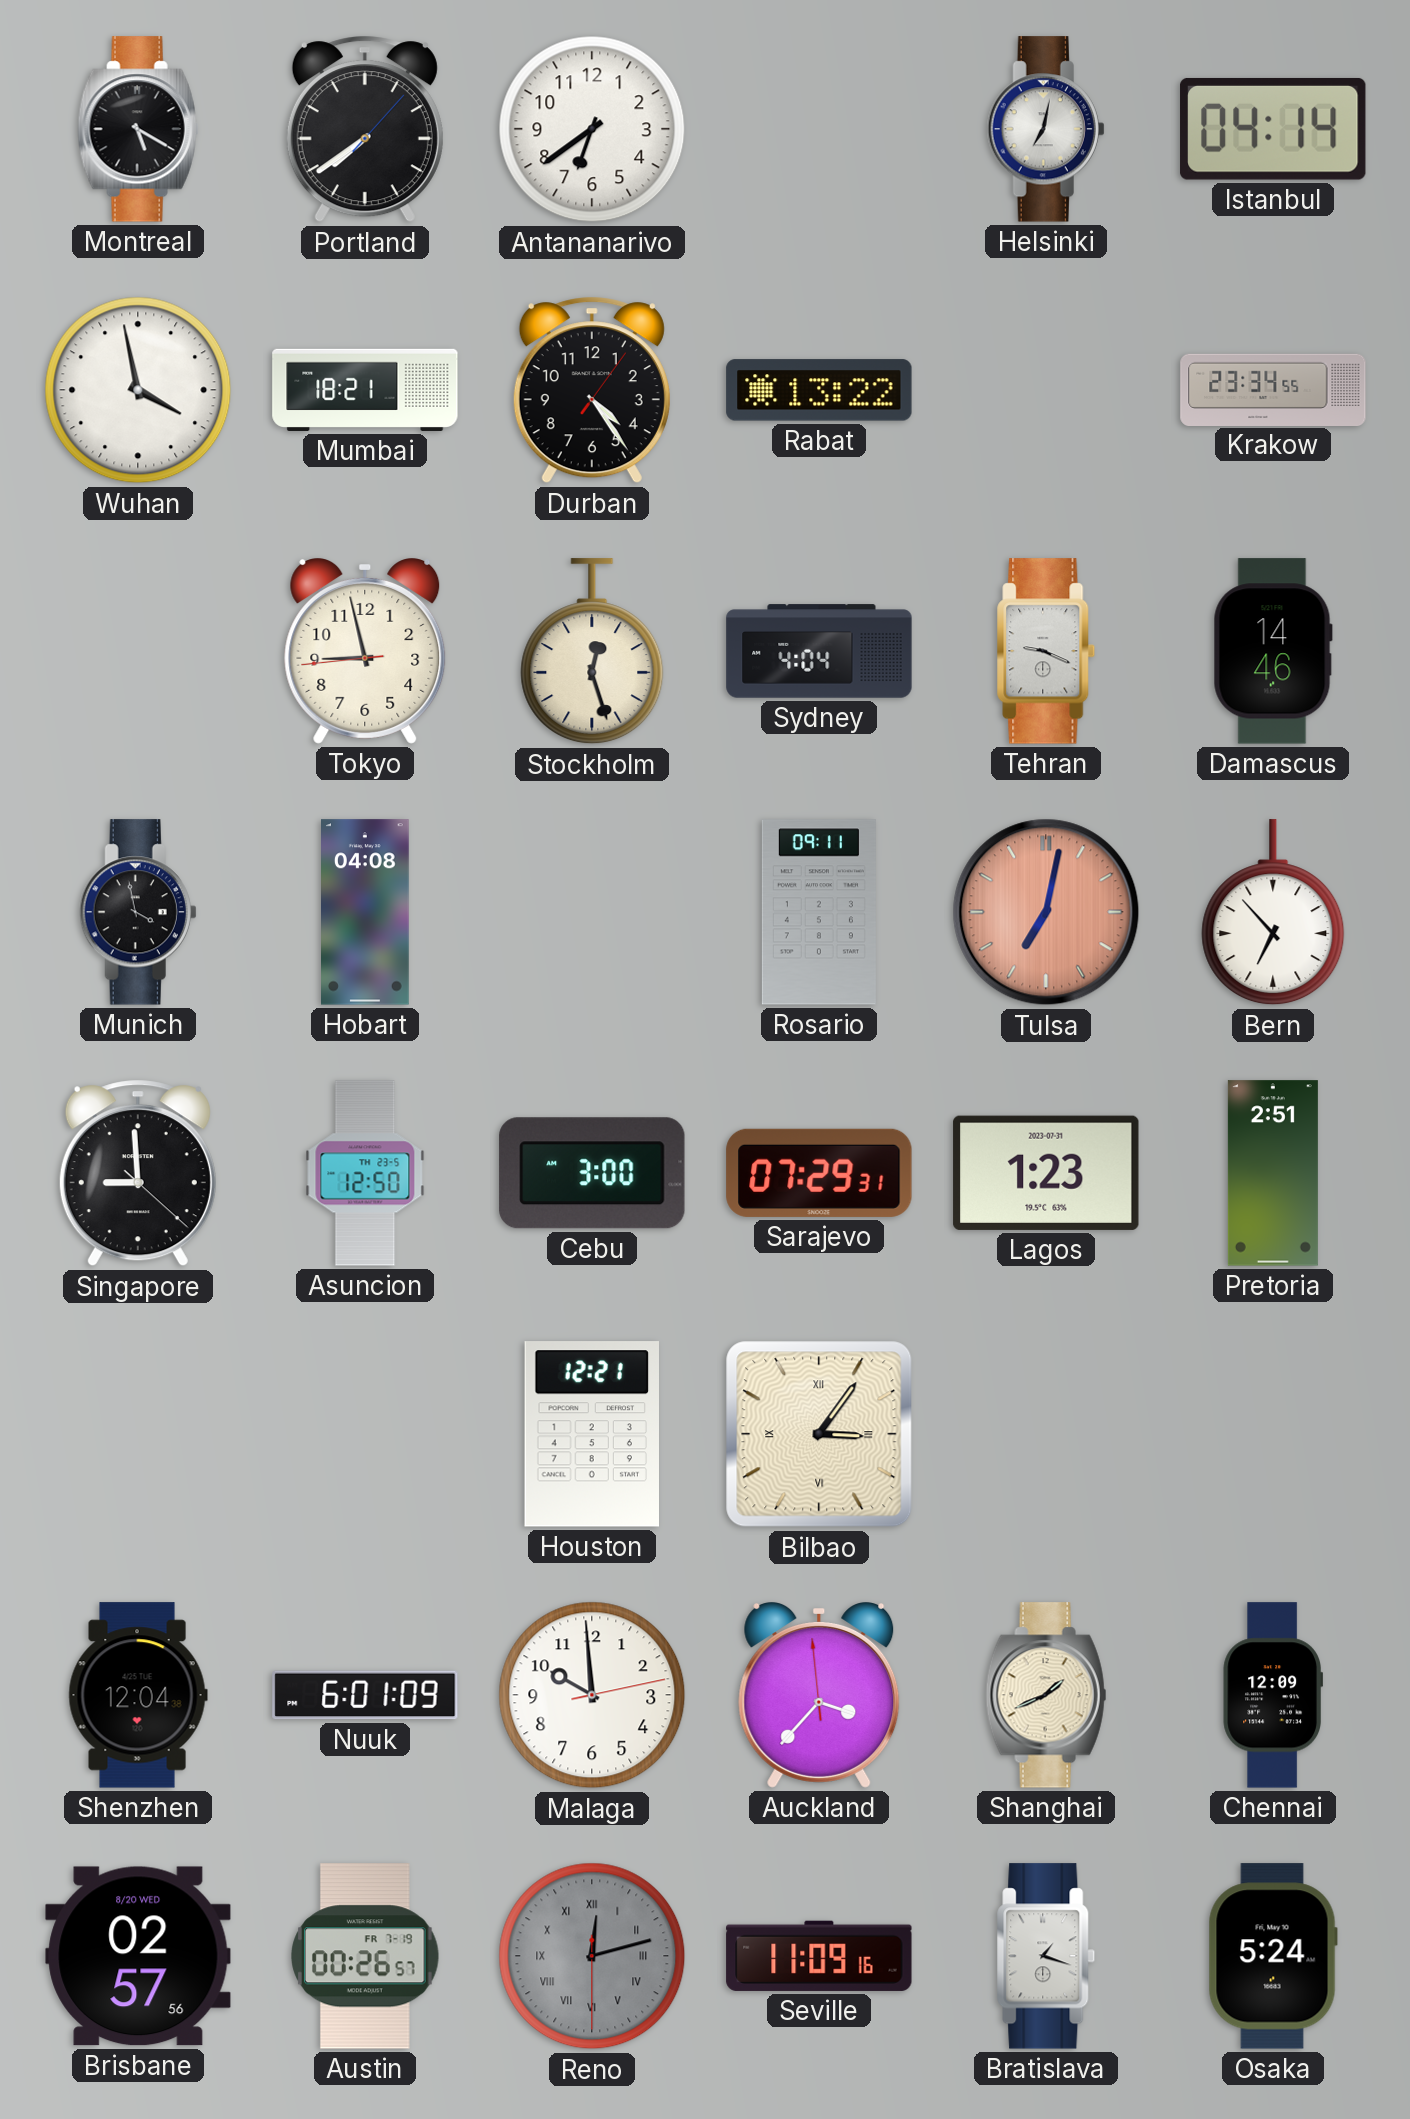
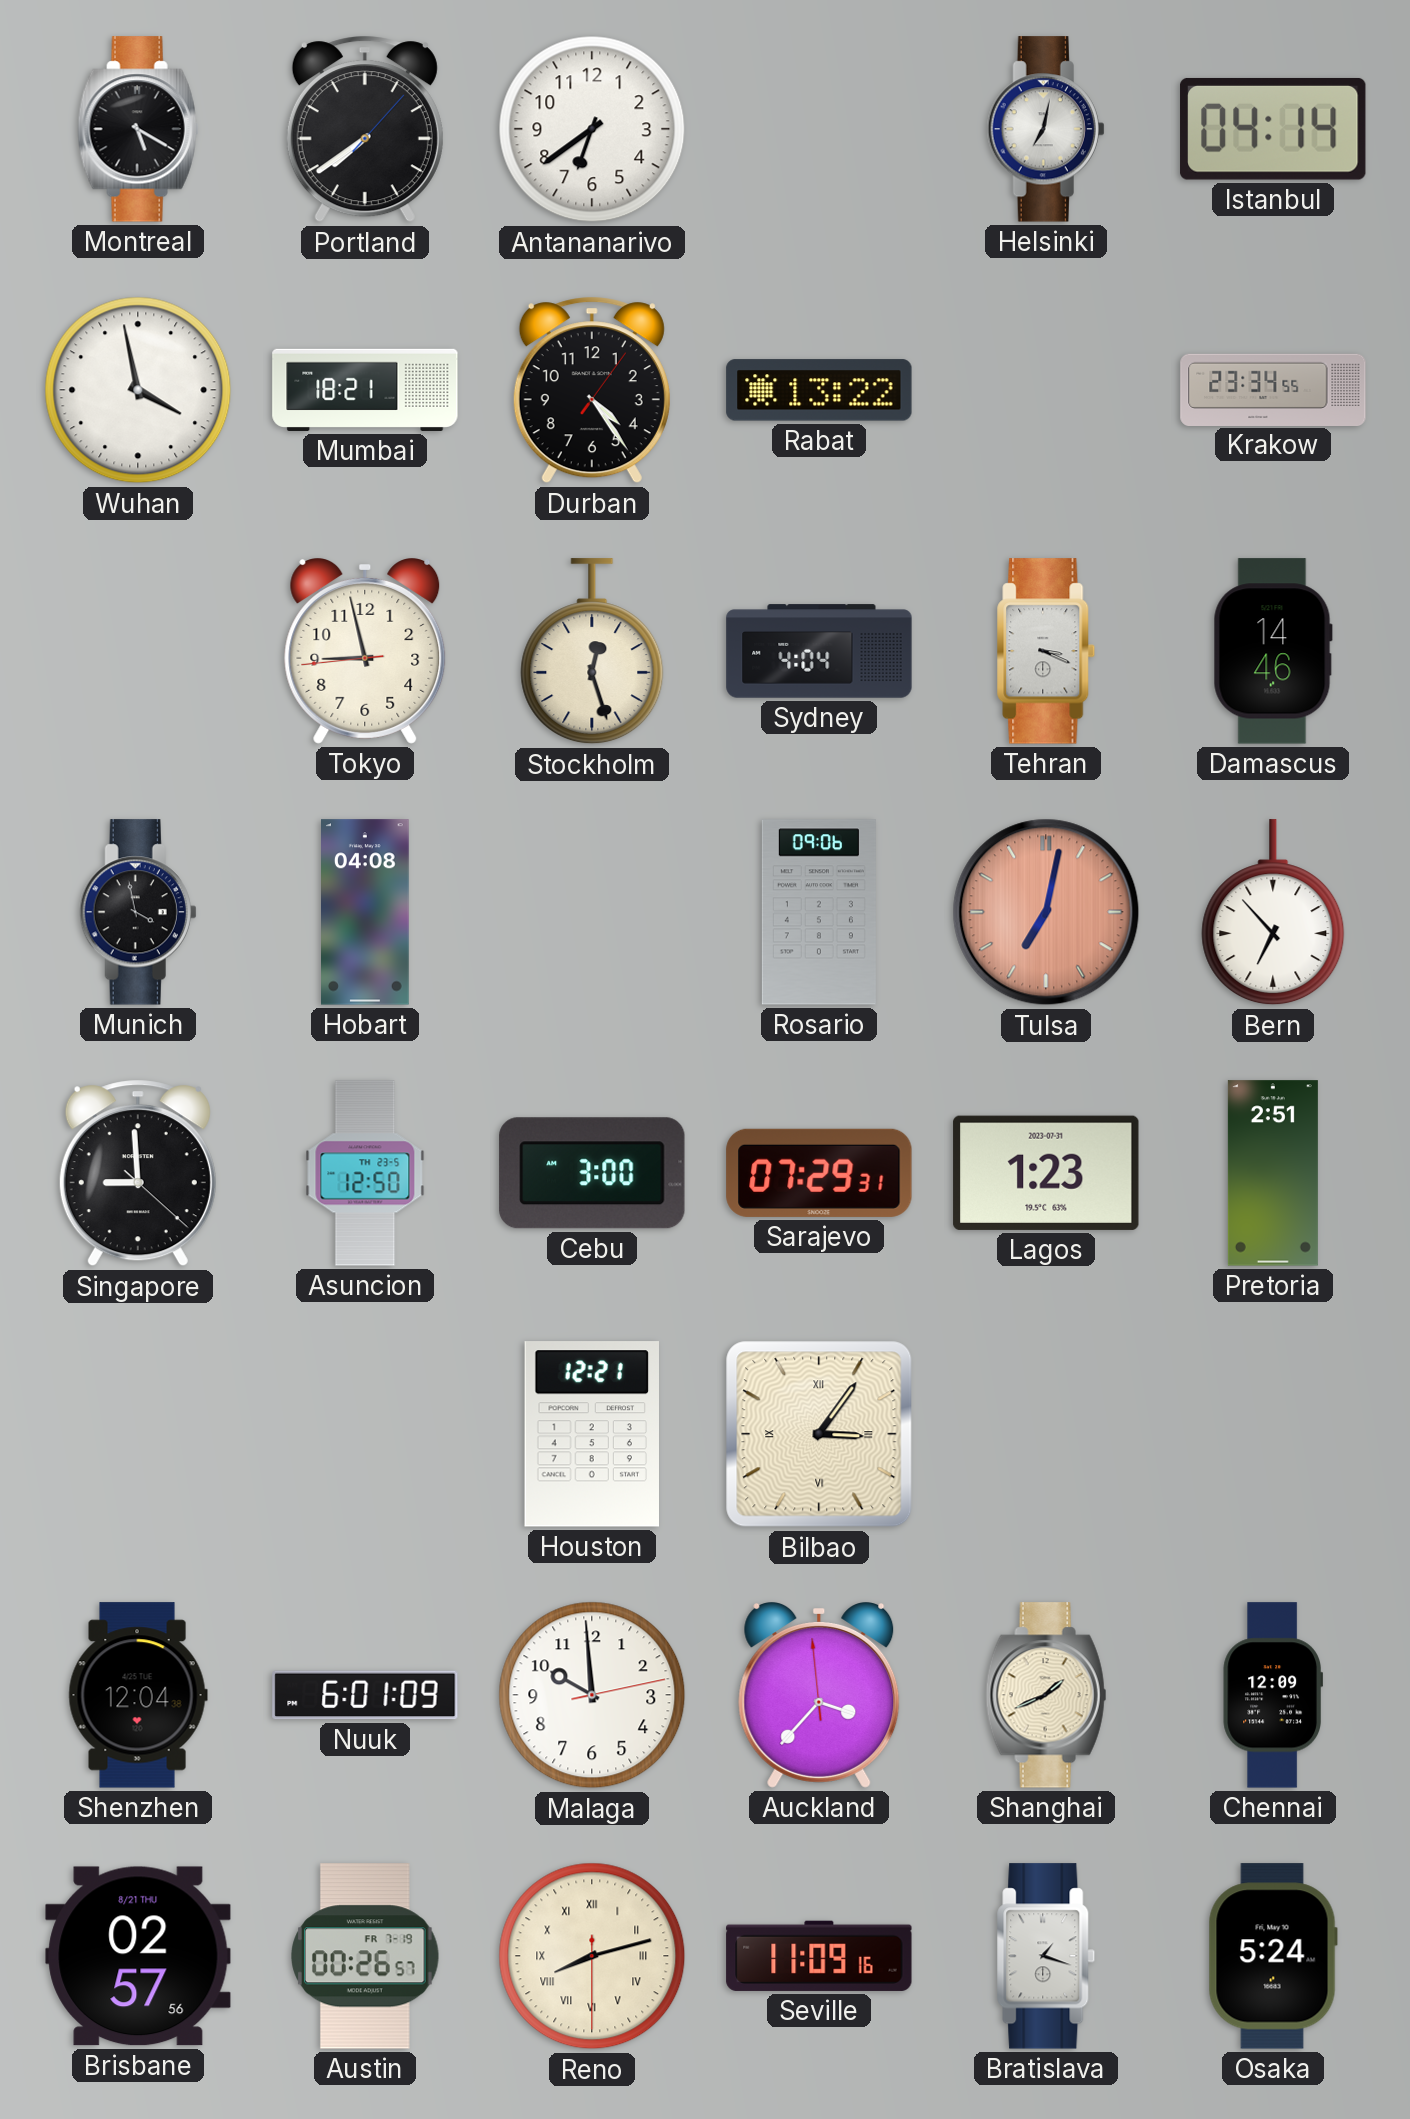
Tehran: 9:19 -> 3:19 (1046, 651)
Rosario: 09:11 -> 09:06 (819, 912)
Brisbane date: 8/20 WED -> 8/21 THU (138, 1956)
Reno: 12:12 -> 8:12 (592, 1956)
Reno dial: grey -> cream (592, 1956)
